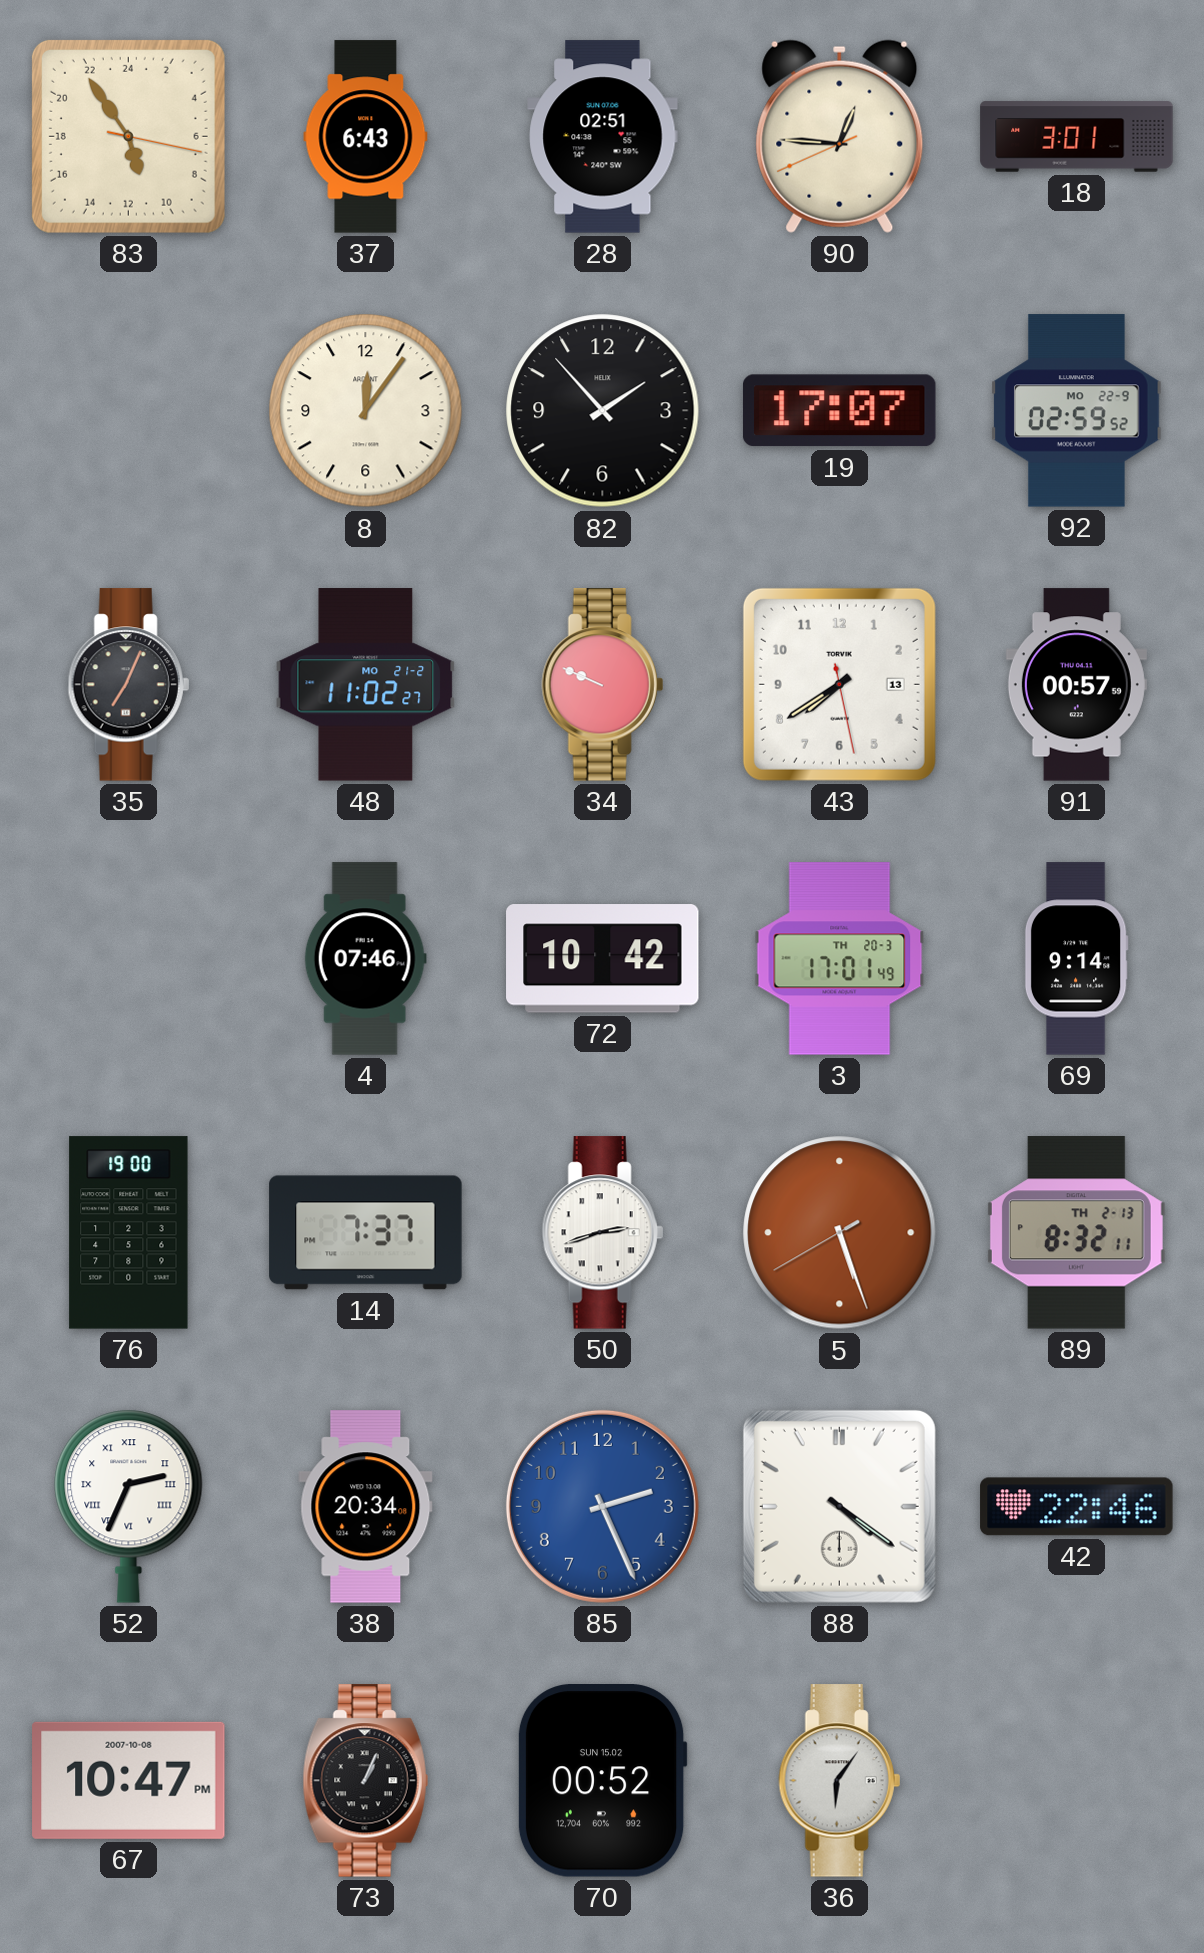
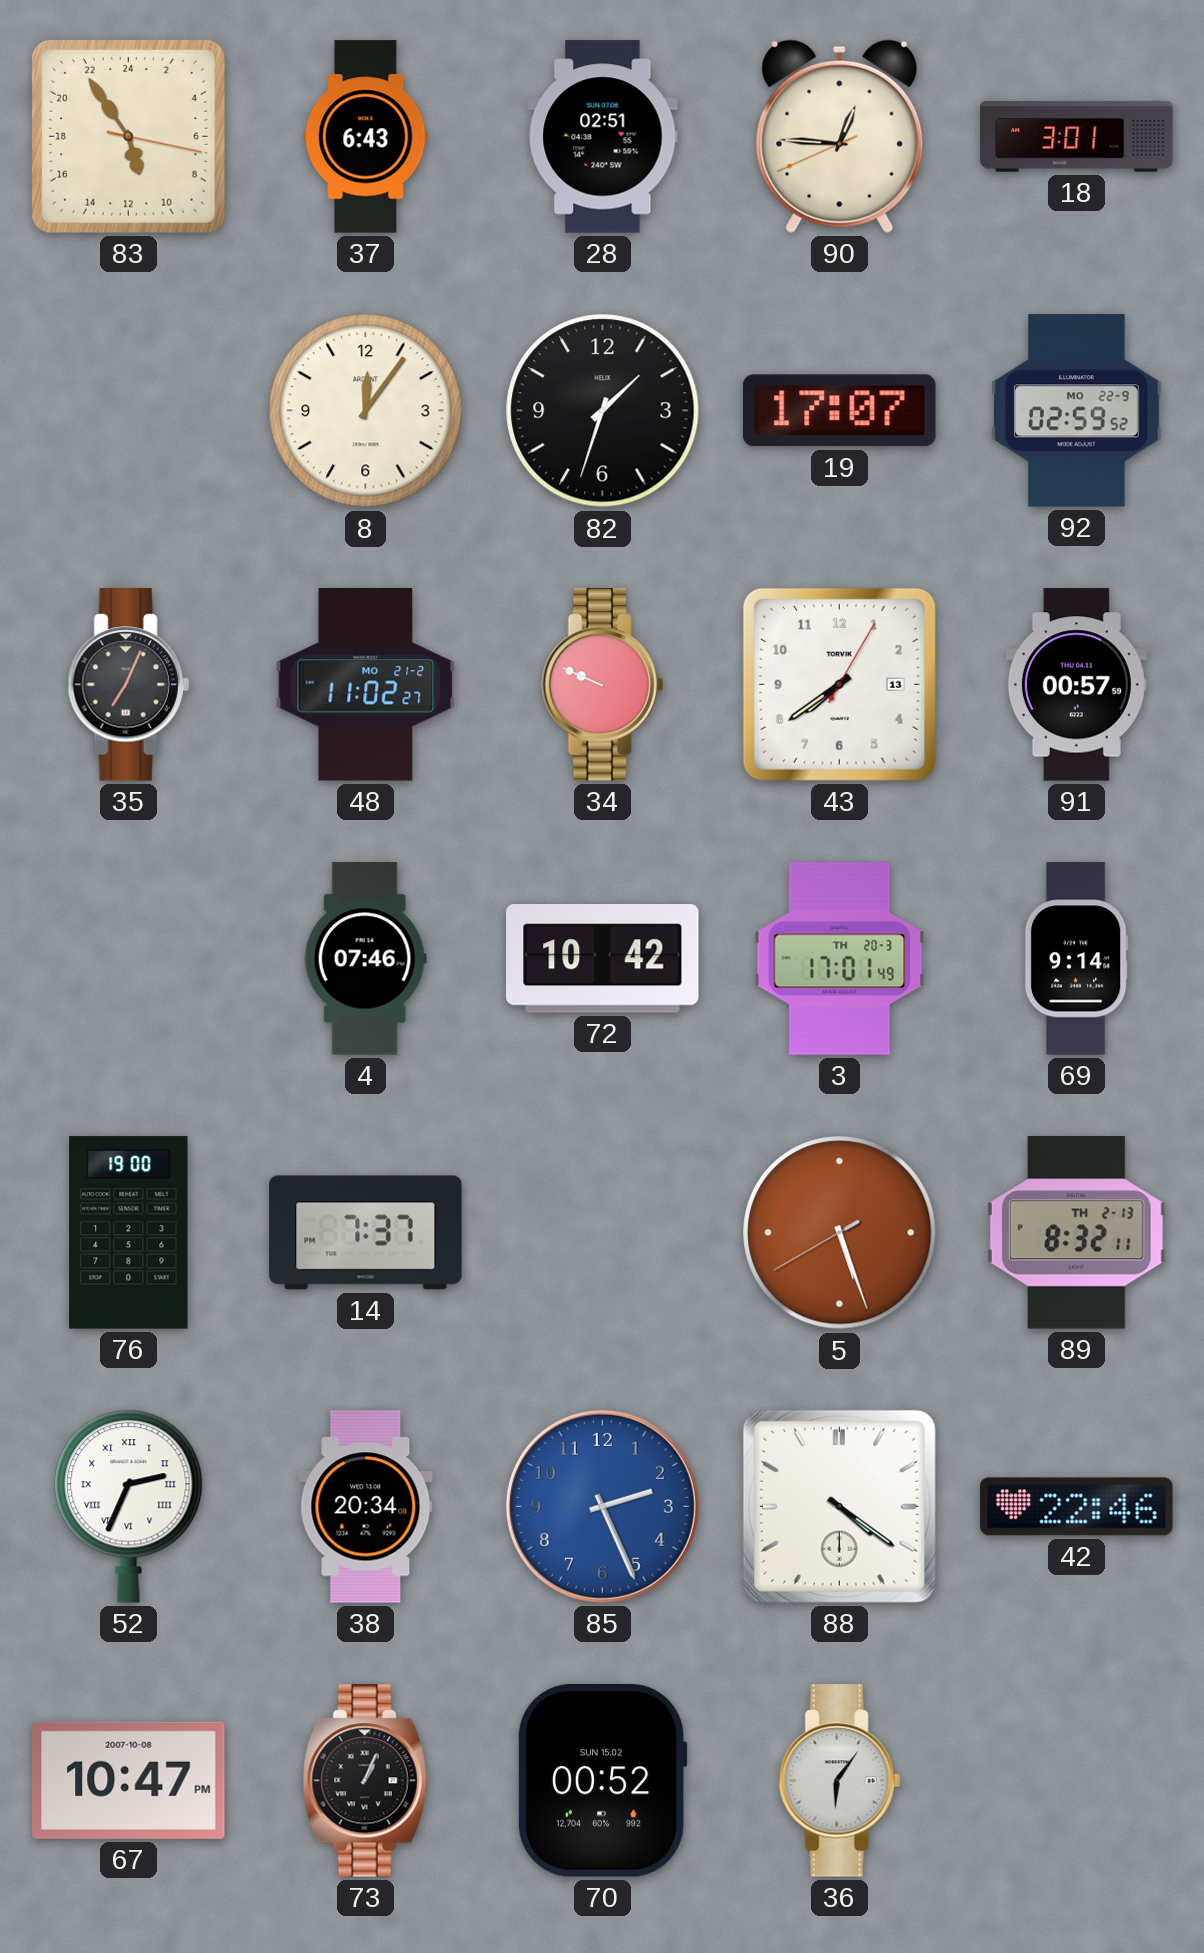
82: 1:53 -> 1:33 (603, 411)
43: 7:39:28 -> 7:39:05 (839, 684)
50: 2:42 -> none (602, 1233)
